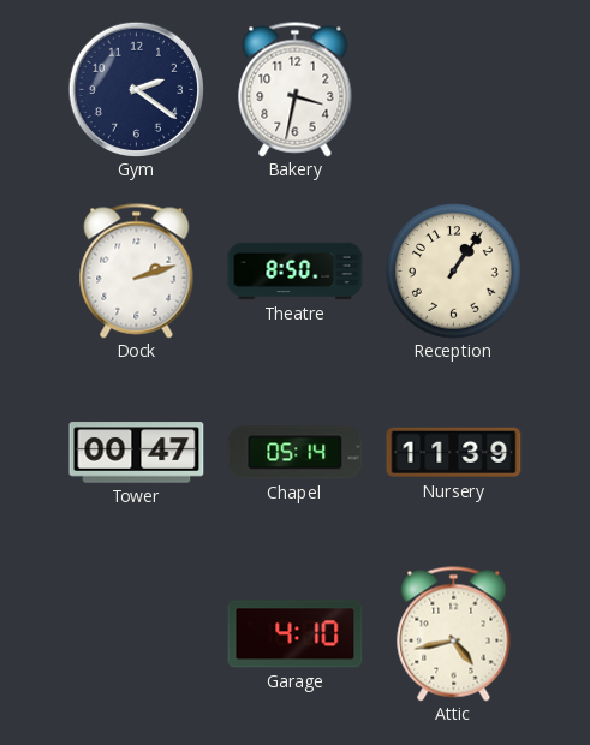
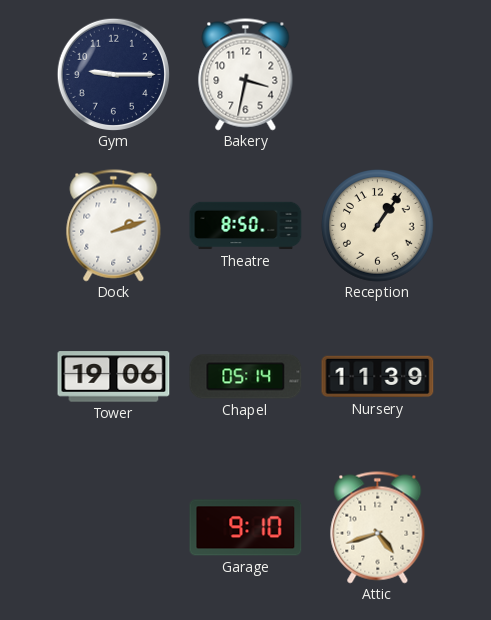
Gym: 2:21 -> 9:15 (113, 74)
Tower: 00:47 -> 19:06 (114, 377)
Garage: 4:10 -> 9:10 (246, 528)
Attic: 4:43 -> 4:42 (378, 528)
